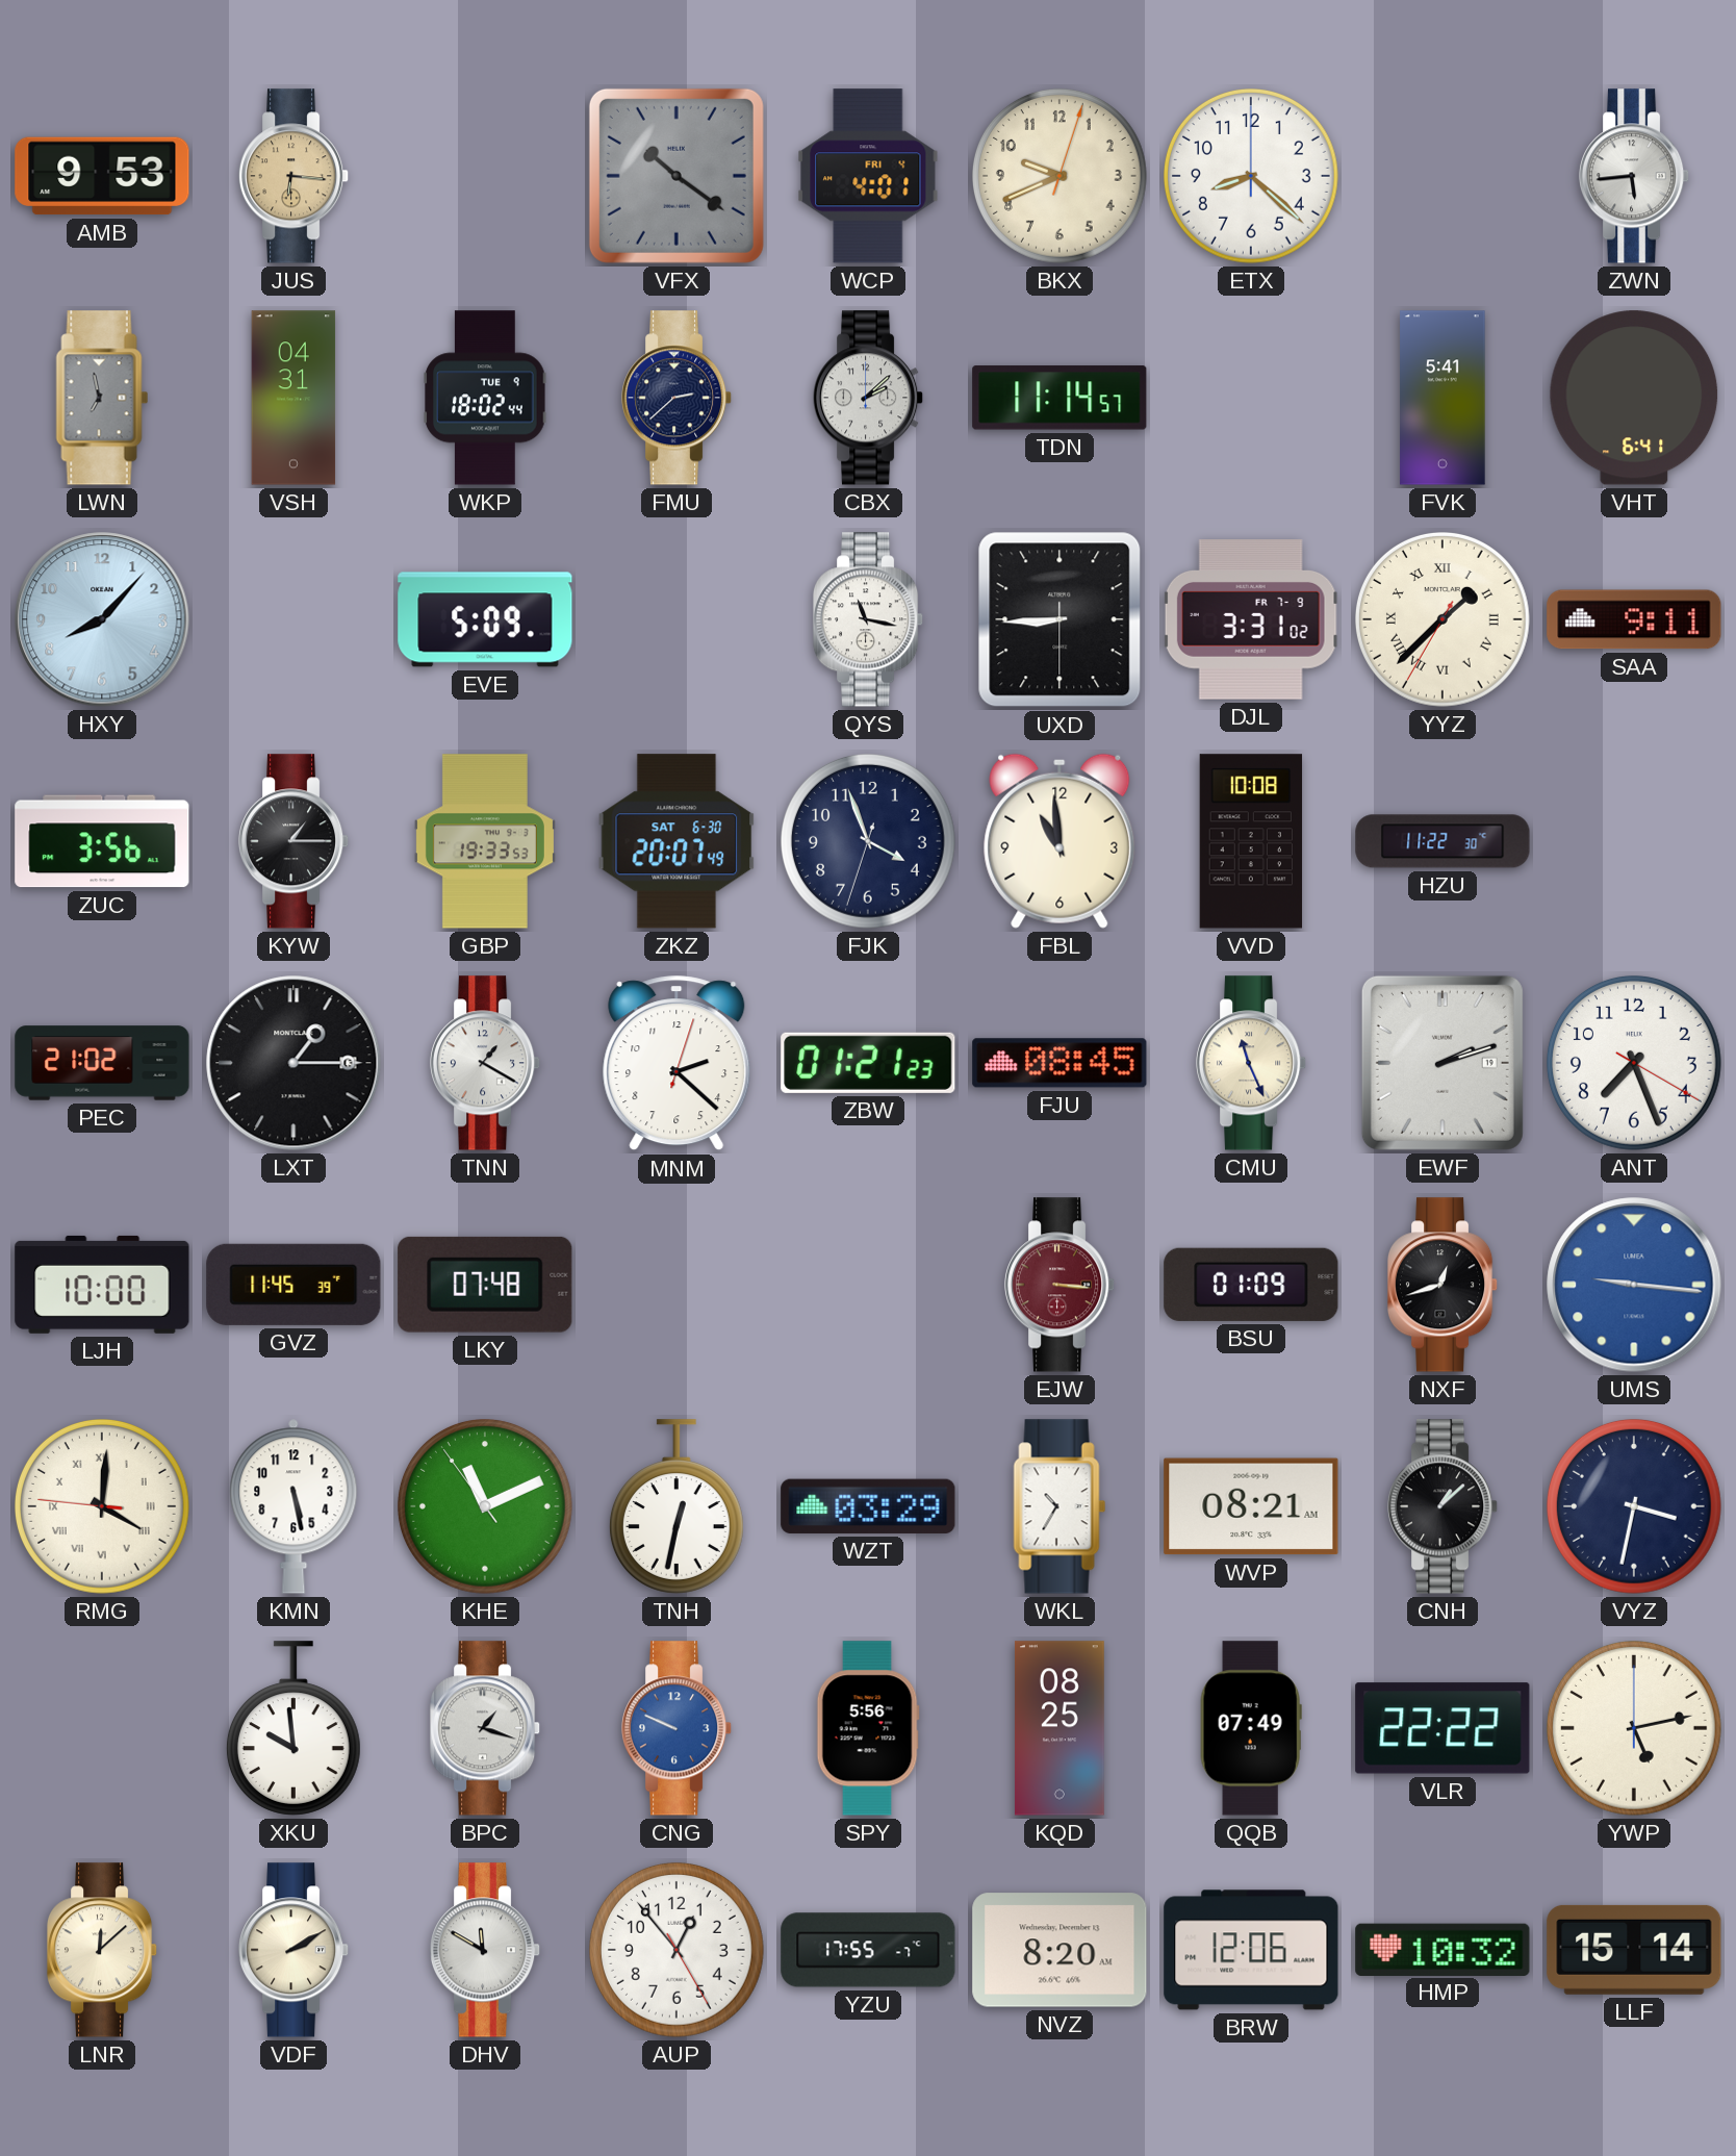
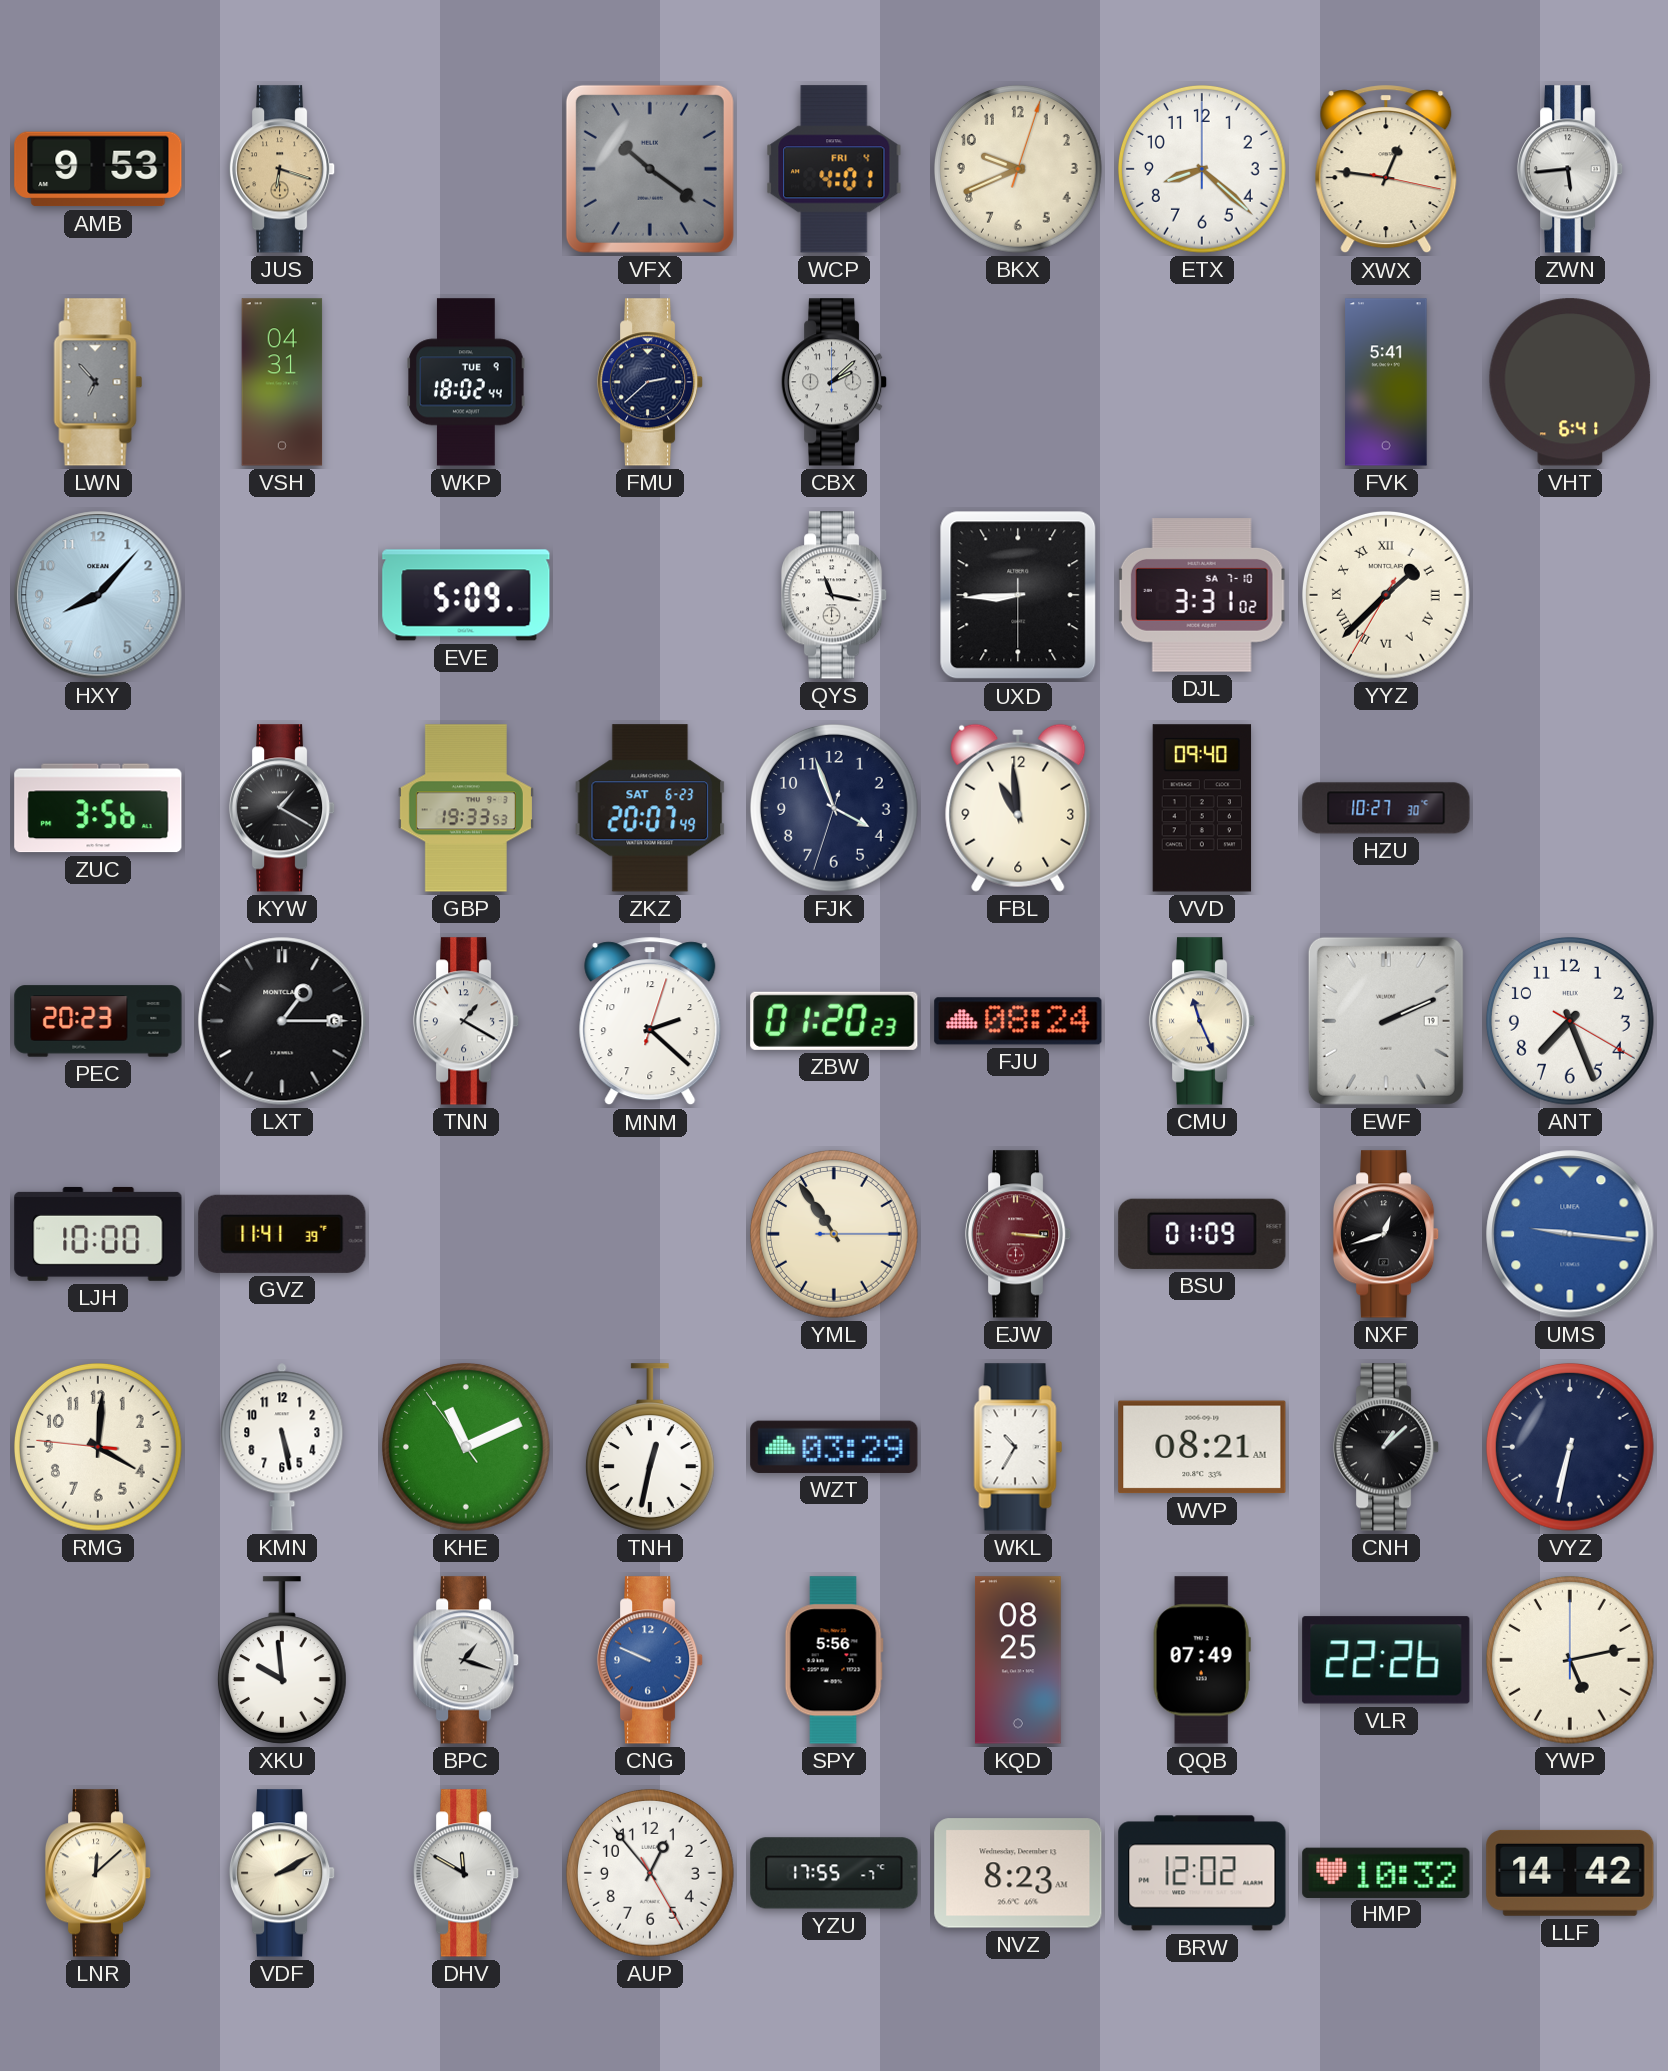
JUS: 6:16 -> 6:18 (282, 169)
XWX: none -> 12:46 (1386, 170)
LWN: 6:58 -> 6:53 (98, 382)
TDN: 11:14 -> none (1060, 398)
DJL date: FR 7-9 -> SA 7-10 (1202, 595)
SAA: 9:11 -> none (1634, 619)
KYW: 1:15 -> 1:20 (282, 808)
ZKZ date: SAT 6-30 -> SAT 6-23 (650, 808)
VVD: 10:08 -> 09:40 (1202, 808)
HZU: 11:22 -> 10:27 (1386, 808)
PEC: 21:02 -> 20:23 (98, 1021)
ZBW: 01:21 -> 01:20 (834, 1021)
FJU: 08:45 -> 08:24 (1018, 1021)
EWF: 2:12 -> 2:11 (1386, 1021)
GVZ: 11:45 -> 11:41 (282, 1234)
LKY: 07:48 -> none (485, 1285)
YML: none -> 10:54 (835, 1235)
RMG numerals: Roman -> Arabic (99, 1448)
VYZ: 3:32 -> 6:32 (1571, 1448)
VLR: 22:22 -> 22:26 (1386, 1660)
NVZ: 8:20 -> 8:23 (1018, 1873)
BRW: 12:06 -> 12:02 (1202, 1873)
LLF: 15:14 -> 14:42 (1570, 1873)
